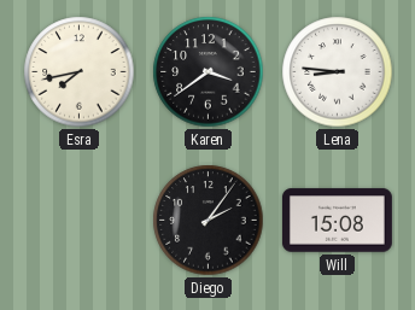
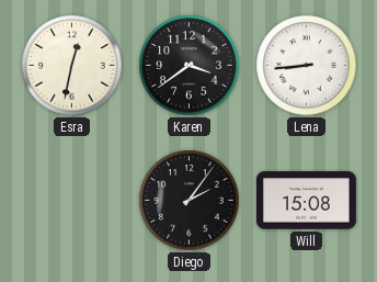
Esra: 7:43 -> 12:32 (72, 66)
Lena: 8:46 -> 8:44 (307, 66)
